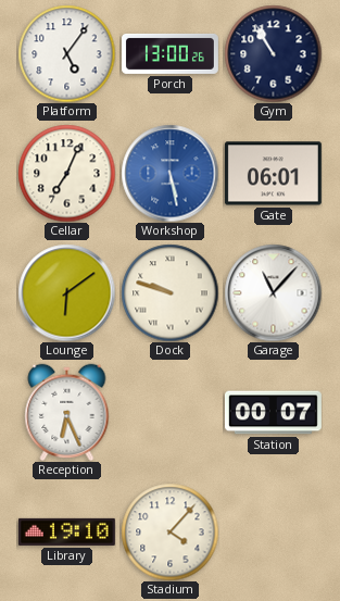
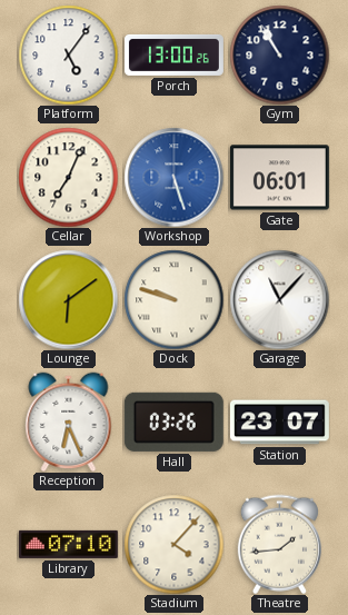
Workshop: 5:28 -> 5:27 (173, 177)
Hall: none -> 03:26 (173, 421)
Station: 00:07 -> 23:07 (279, 423)
Library: 19:10 -> 07:10 (68, 544)
Theatre: none -> 1:44 (279, 544)
